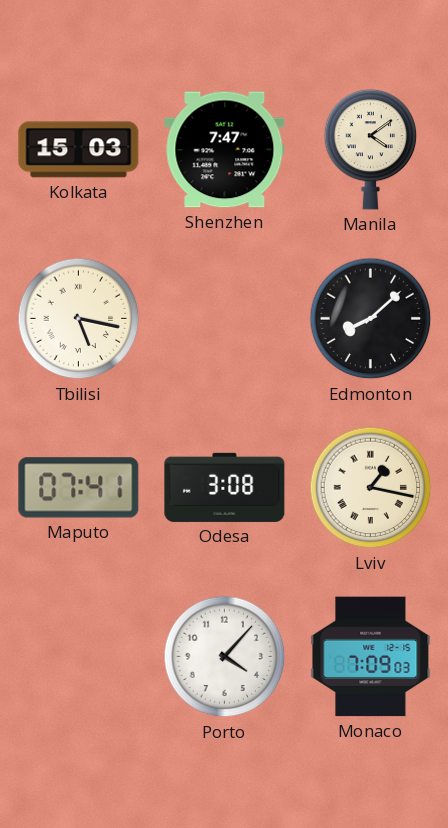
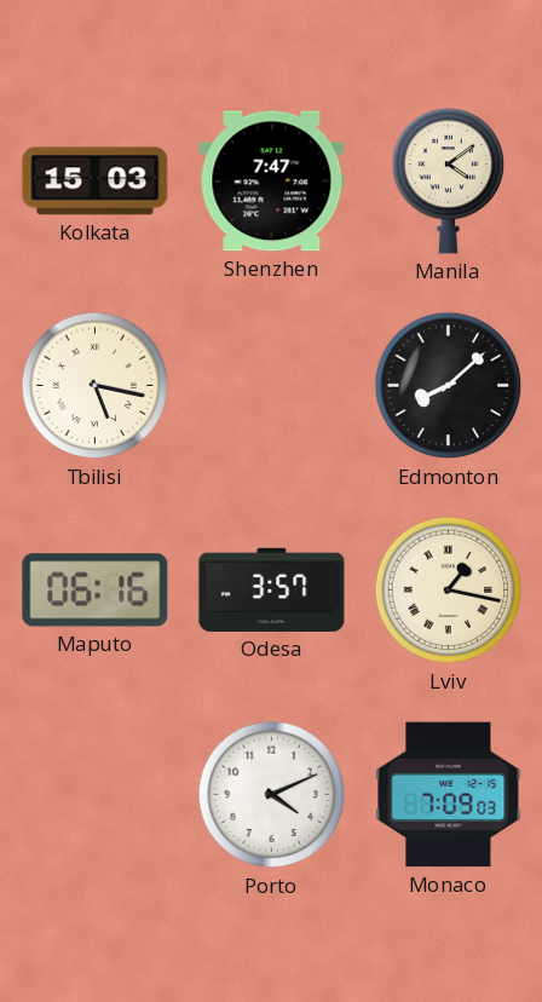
Maputo: 07:41 -> 06:16 (96, 591)
Odesa: 3:08 -> 3:57 (272, 589)
Porto: 4:07 -> 4:11 (272, 795)
